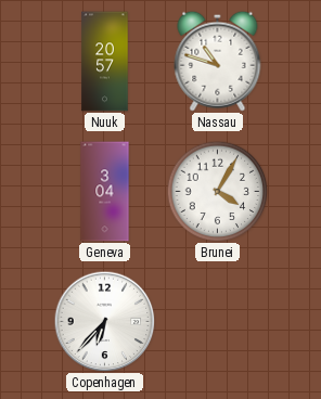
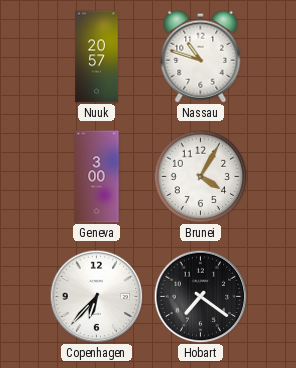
Geneva: 3:04 -> 3:00 (97, 177)
Hobart: none -> 7:21 (200, 296)
